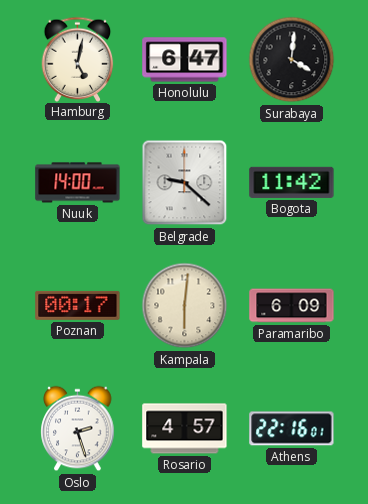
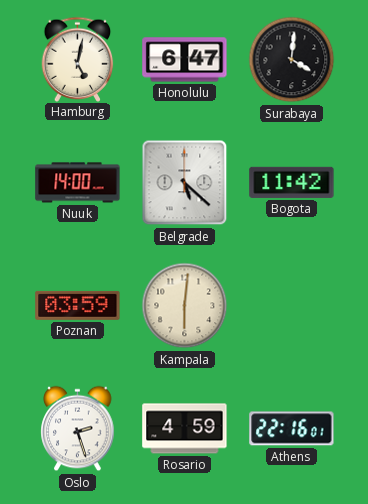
Belgrade: 9:22 -> 5:22 (185, 183)
Poznan: 00:17 -> 03:59 (78, 305)
Paramaribo: 6:09 -> none (292, 306)
Rosario: 4:57 -> 4:59 (185, 429)
